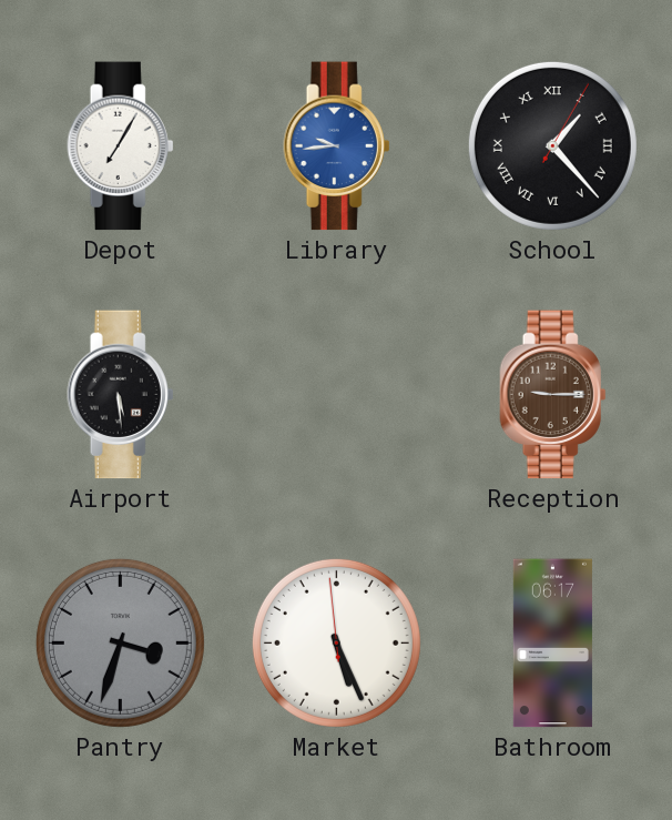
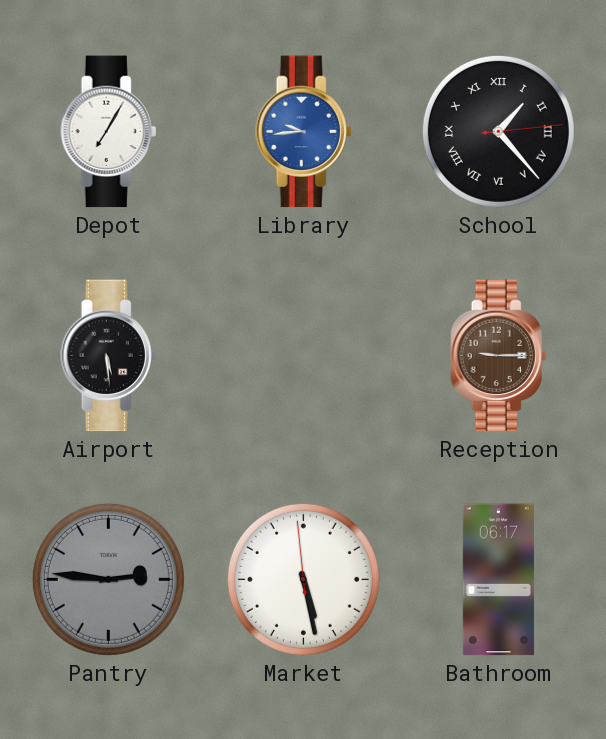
School: 1:23:05 -> 1:23:14 (498, 131)
Pantry: 3:33 -> 2:46 (108, 579)
Market: 5:25 -> 5:27 (303, 579)
